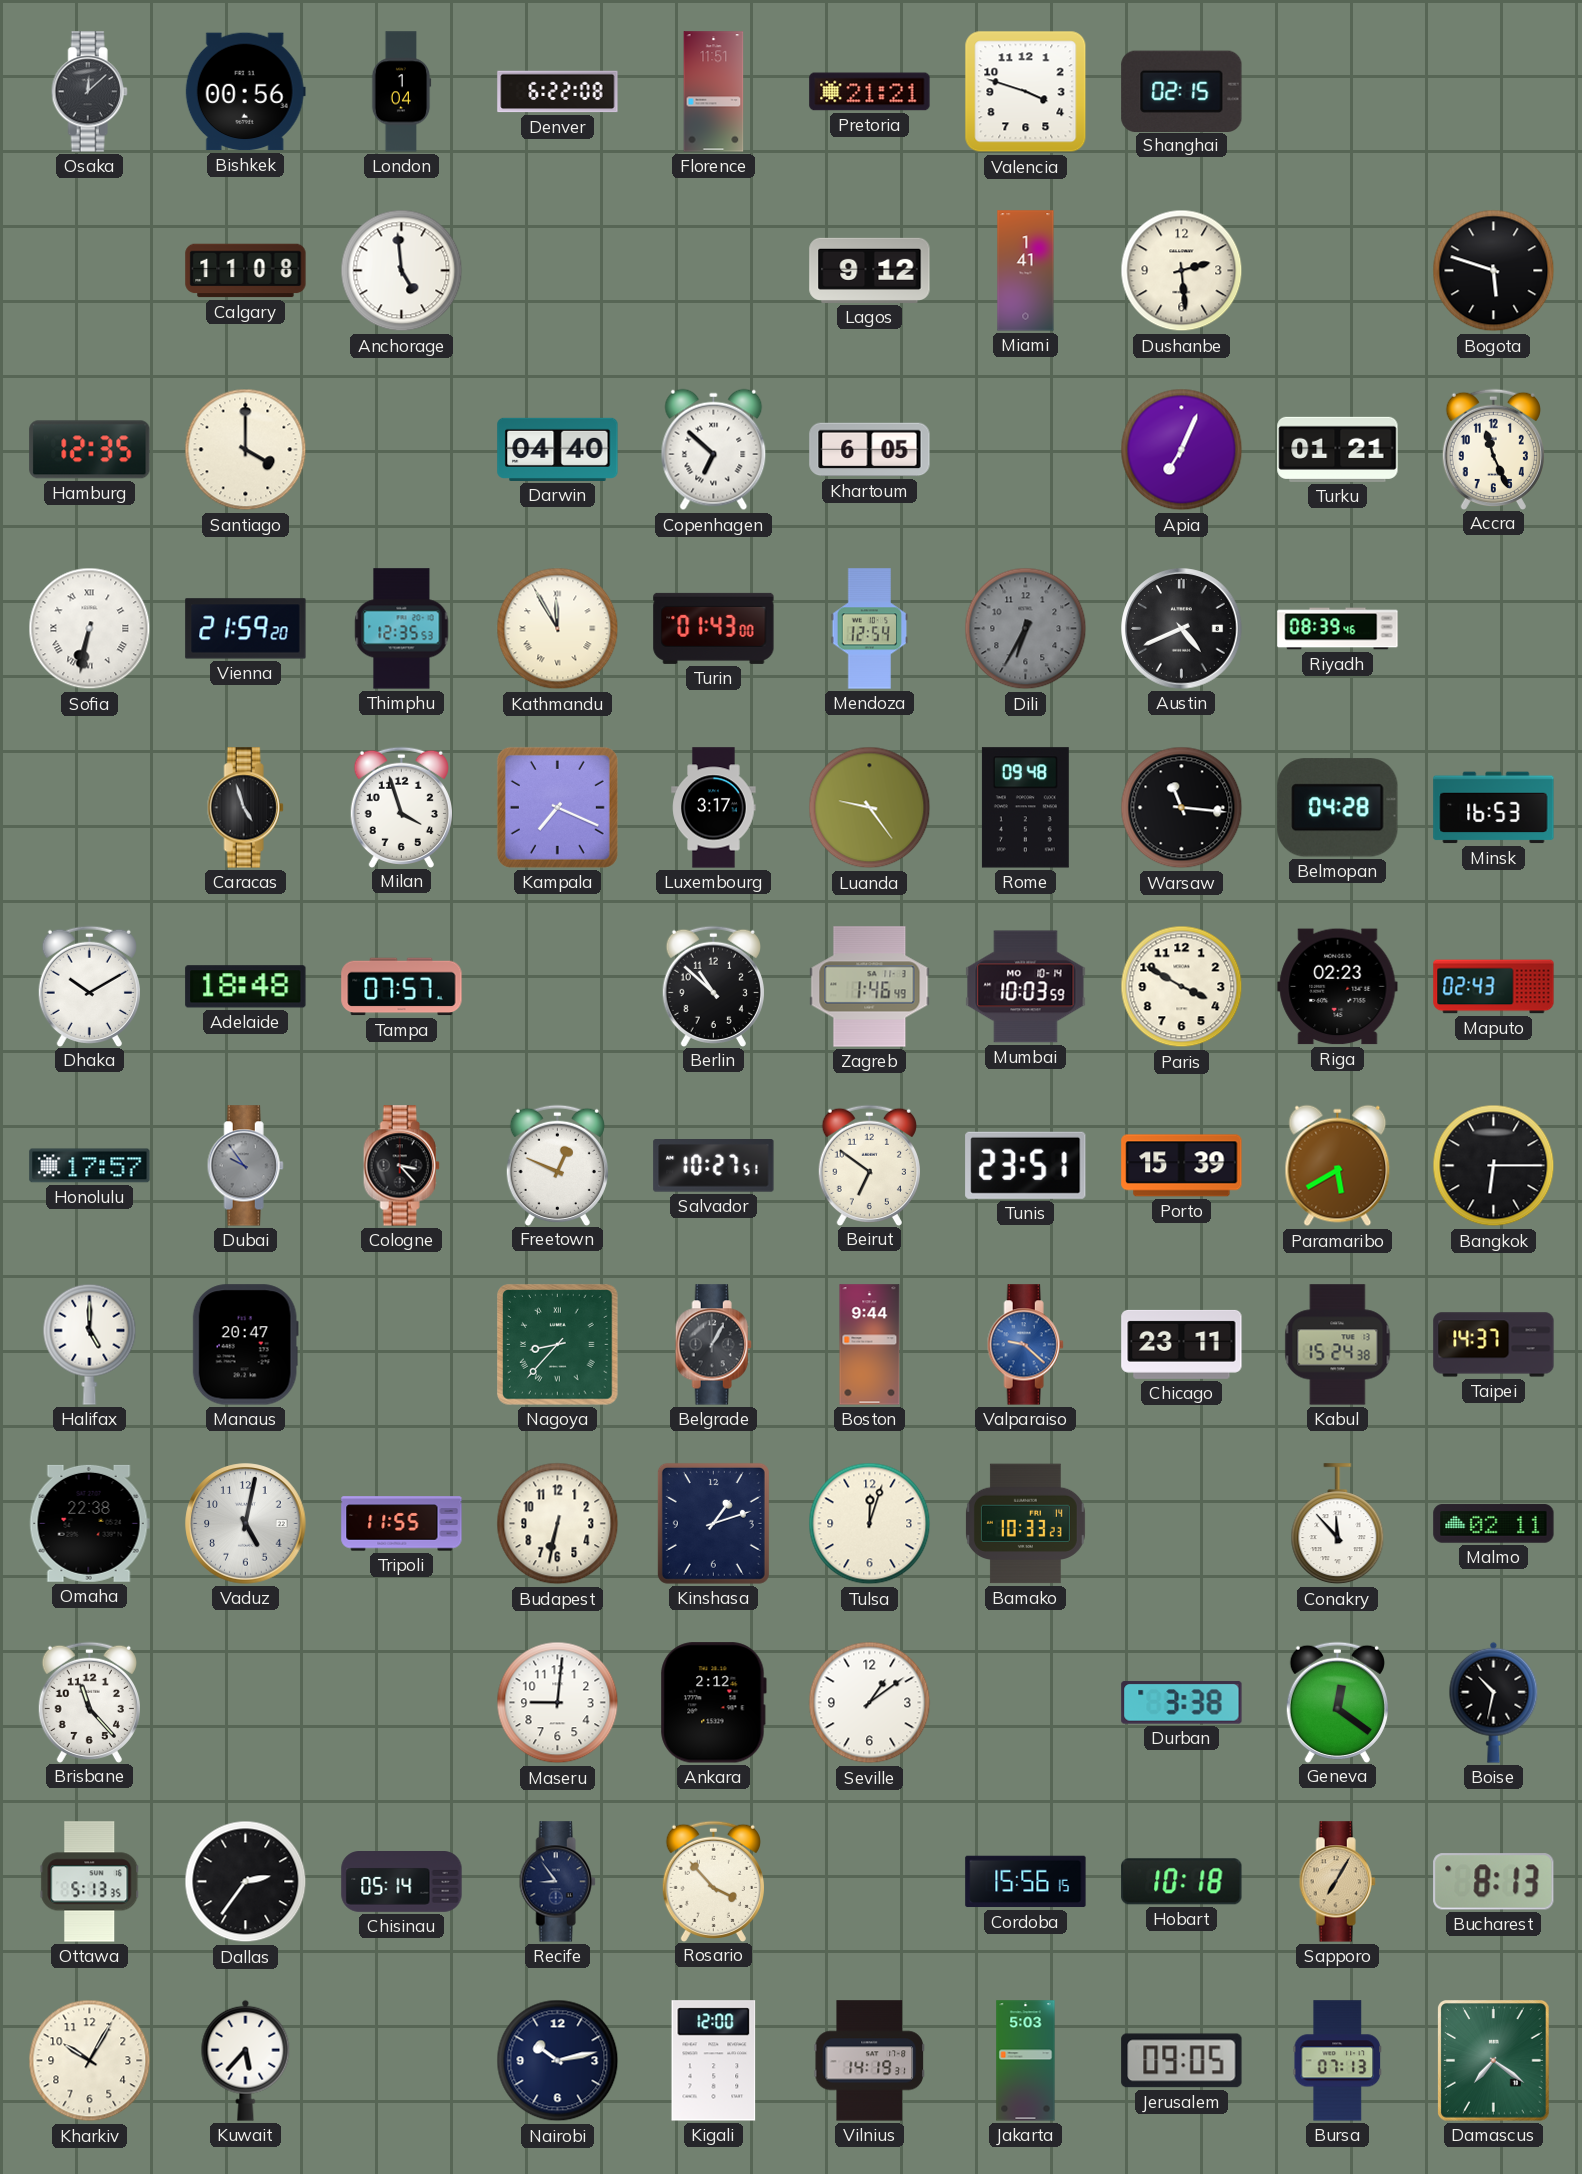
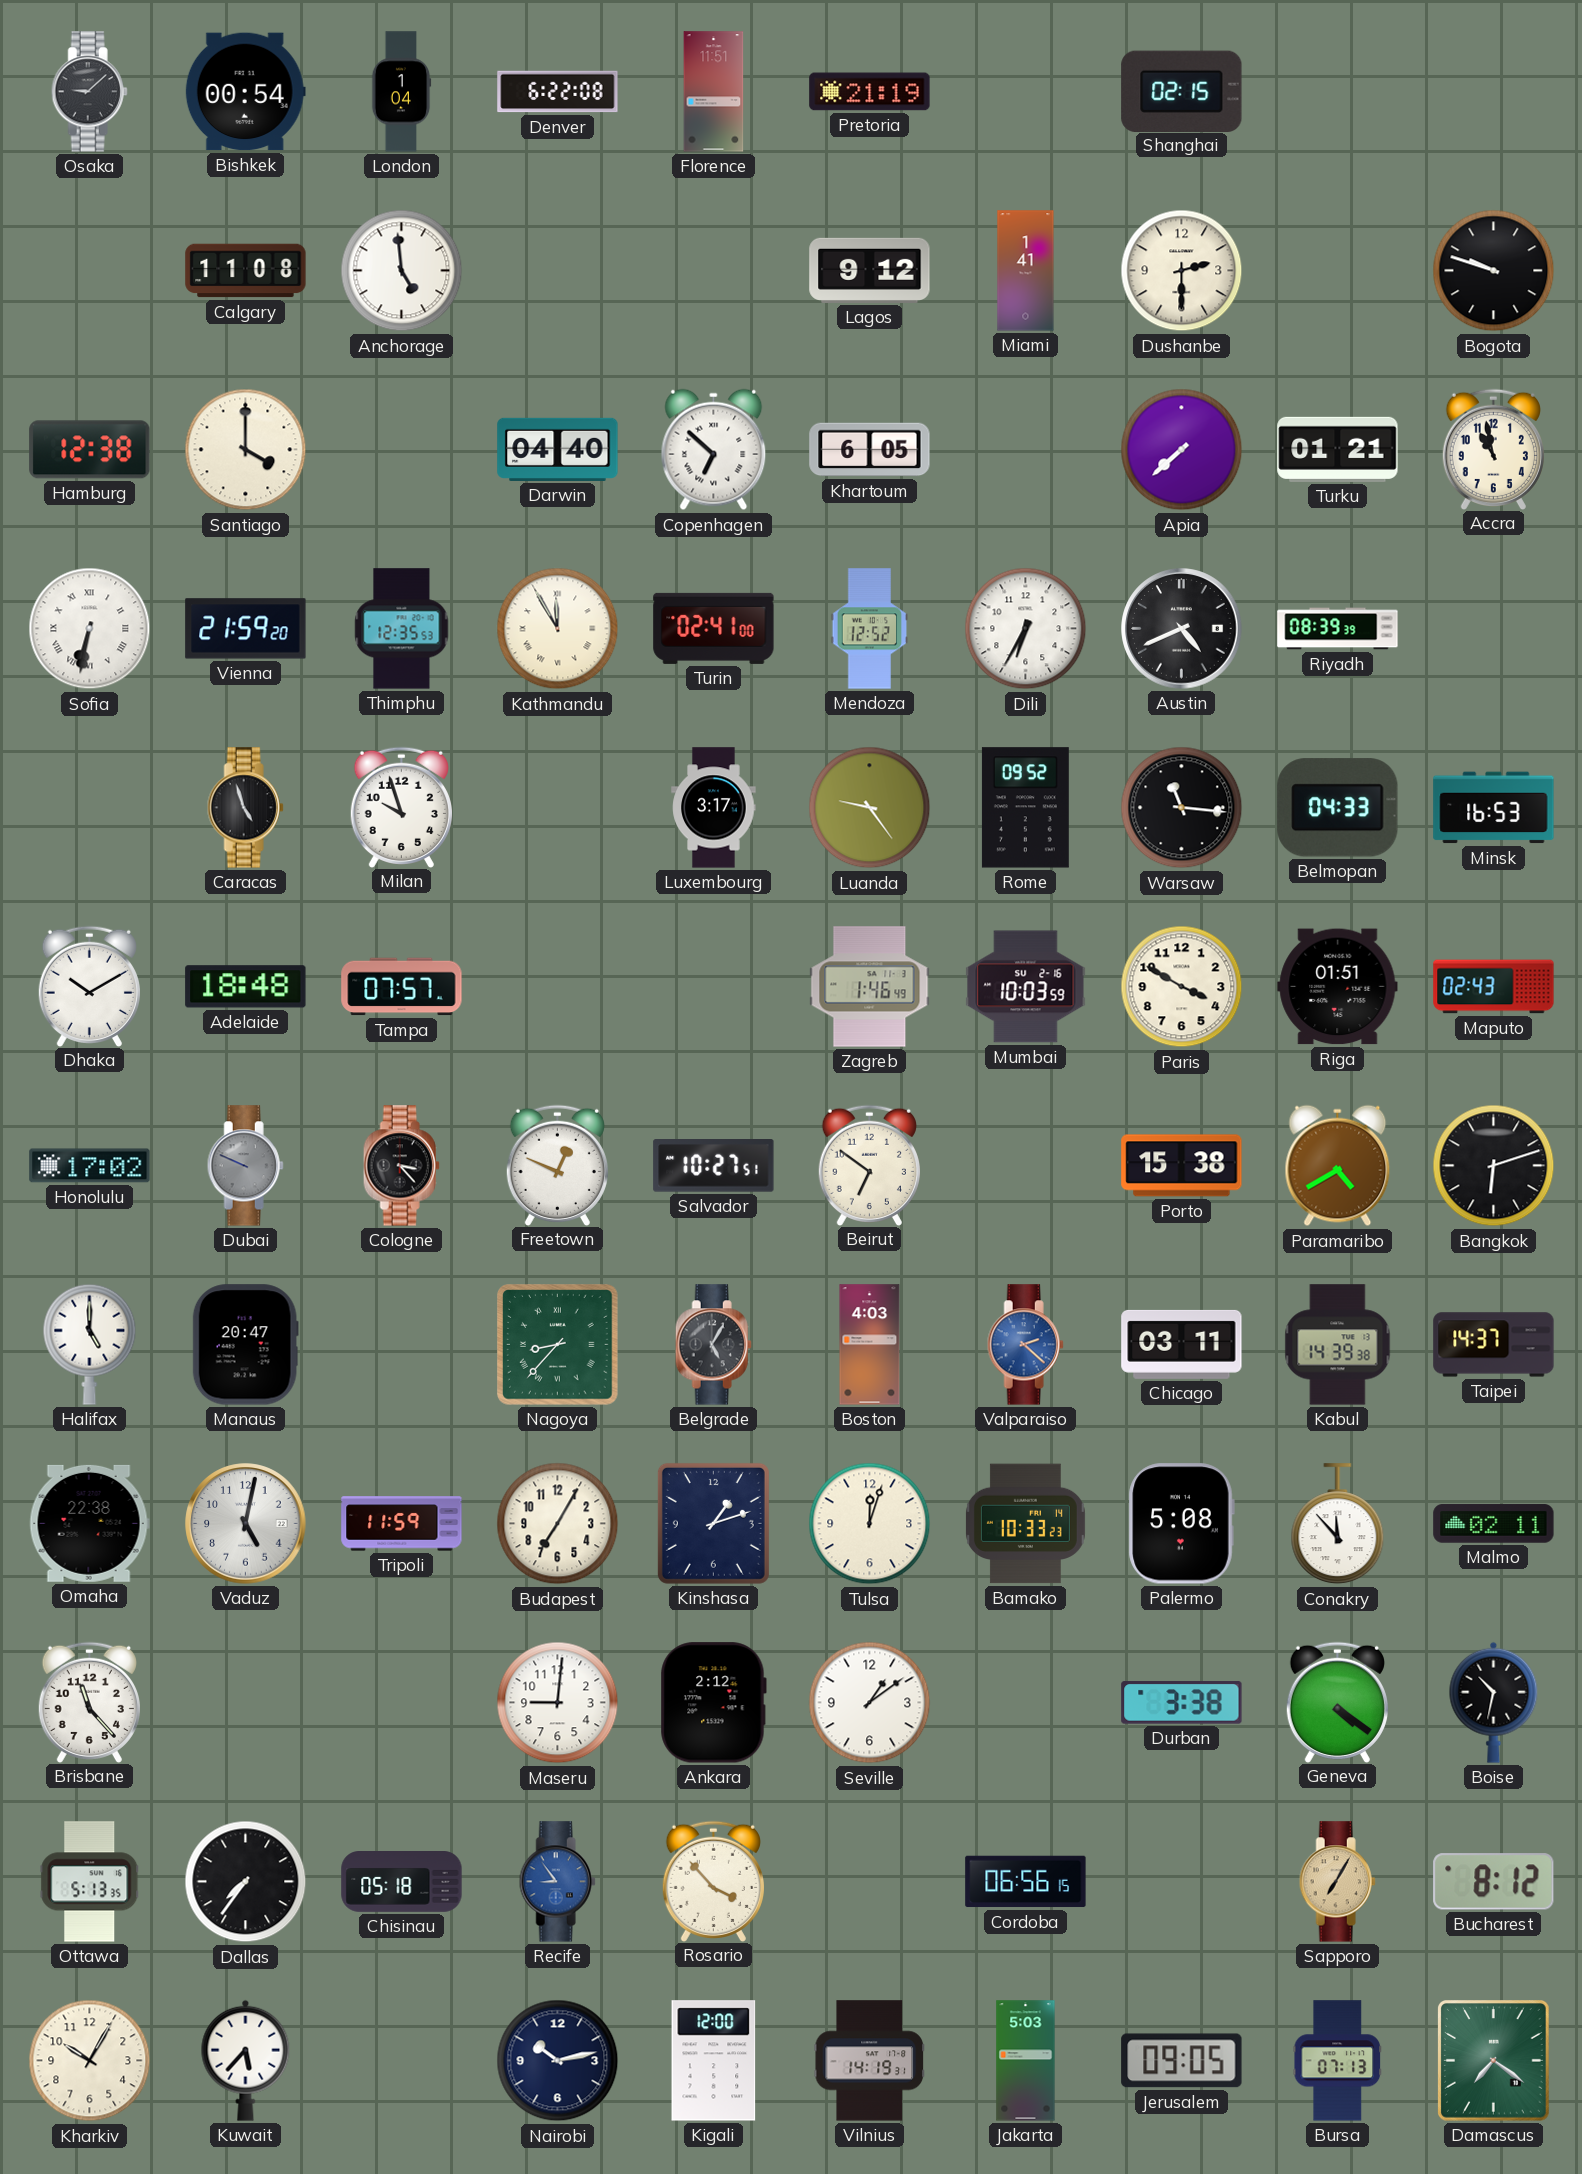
Osaka: 12:08 -> 9:08 (89, 92)
Bishkek: 00:56 -> 00:54 (245, 92)
Pretoria: 21:21 -> 21:19 (870, 92)
Valencia: 3:48 -> none (1026, 92)
Dushanbe: 2:29 -> 2:30 (1182, 271)
Bogota: 5:48 -> 9:48 (1494, 271)
Hamburg: 12:35 -> 12:38 (90, 450)
Apia: 7:04 -> 7:38 (1182, 450)
Accra: 11:26 -> 10:58 (1493, 449)
Turin: 01:43 -> 02:41 (714, 628)
Mendoza: 12:54 -> 12:52 (870, 629)
Dili dial: grey -> white (1026, 629)
Riyadh: 08:39:46 -> 08:39:39 (1338, 629)
Milan: 3:57 -> 9:57 (401, 807)
Kampala: 7:19 -> none (557, 807)
Rome: 09:48 -> 09:52 (1025, 808)
Belmopan: 04:28 -> 04:33 (1338, 808)
Berlin: 10:52 -> none (713, 986)
Mumbai date: MO 10-14 -> SU 2-16 (1026, 987)
Riga: 02:23 -> 01:51 (1338, 987)
Honolulu: 17:57 -> 17:02 (90, 1166)
Dubai: 9:54 -> 9:49 (245, 1166)
Tunis: 23:51 -> none (1026, 1165)
Porto: 15:39 -> 15:38 (1182, 1166)
Paramaribo: 5:40 -> 4:40 (1338, 1166)
Bangkok: 6:15 -> 6:12 (1494, 1166)
Belgrade: 1:05 -> 5:05 (713, 1345)
Boston: 9:44 -> 4:03 (870, 1345)
Valparaiso: 9:22 -> 2:22 (1025, 1345)
Chicago: 23:11 -> 03:11 (1182, 1344)
Kabul: 15:24 -> 14:39 (1338, 1345)
Tripoli: 11:55 -> 11:59 (402, 1524)
Budapest: 6:32 -> 7:05 (558, 1524)
Palermo: none -> 5:08 (1181, 1524)
Geneva: 12:21 -> 4:21 (1337, 1702)
Dallas: 2:36 -> 7:36 (246, 1882)
Chisinau: 05:14 -> 05:18 (402, 1882)
Recife dial: navy -> blue (557, 1882)
Cordoba: 15:56 -> 06:56 (1026, 1882)
Hobart: 10:18 -> none (1182, 1882)
Bucharest: 8:13 -> 8:12 (1494, 1882)
